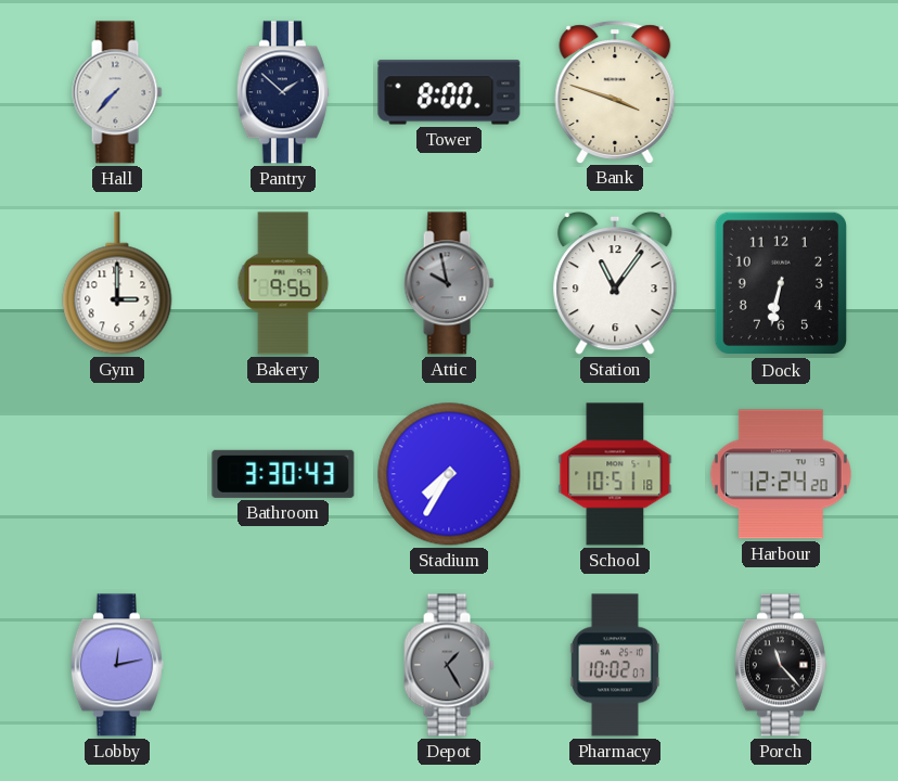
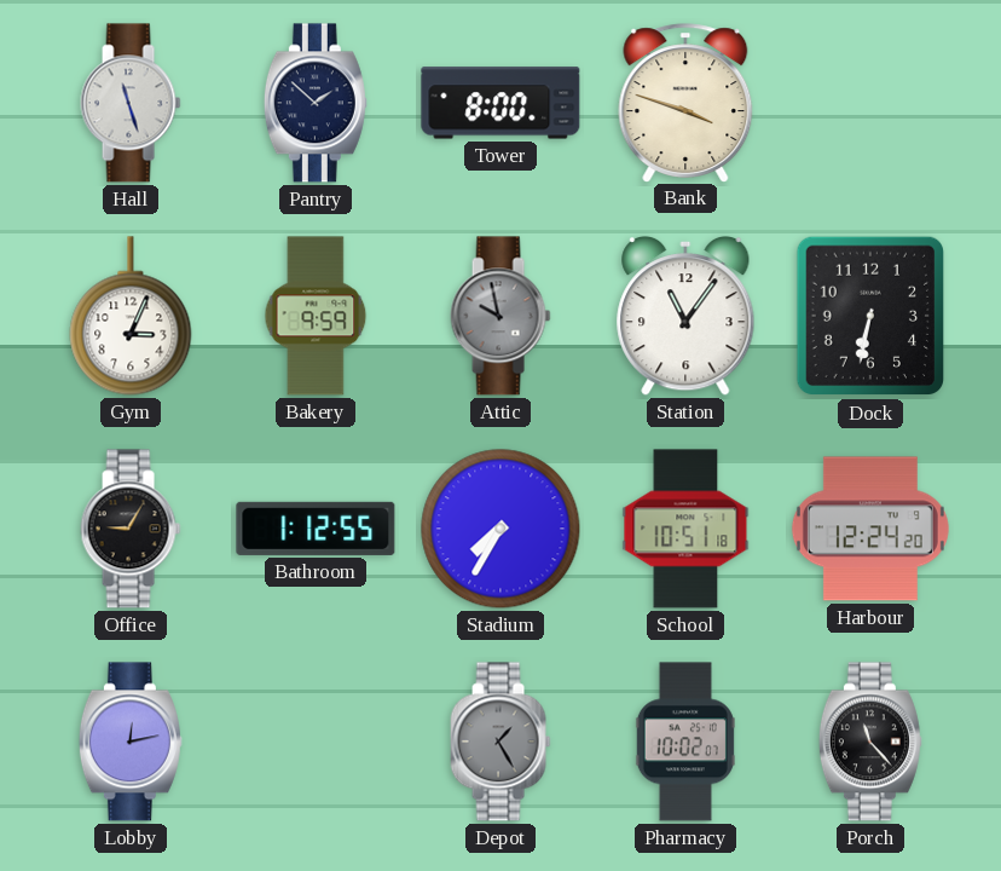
Hall: 7:37 -> 11:27 (131, 103)
Gym: 3:00 -> 3:04 (131, 316)
Bakery: 9:56 -> 9:59 (316, 316)
Office: none -> 9:05 (131, 529)
Bathroom: 3:30 -> 1:12 (316, 529)
